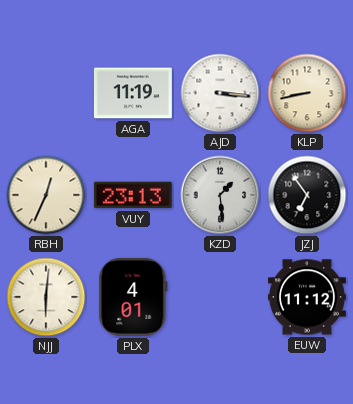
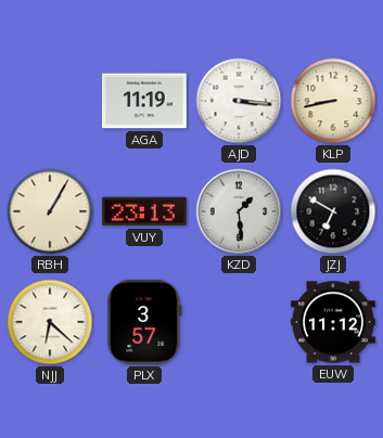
RBH: 12:34 -> 1:05 (50, 211)
JZJ: 6:54 -> 6:50 (333, 211)
NJJ: 6:01 -> 6:22 (50, 322)
PLX: 4:01 -> 3:57 (144, 322)
